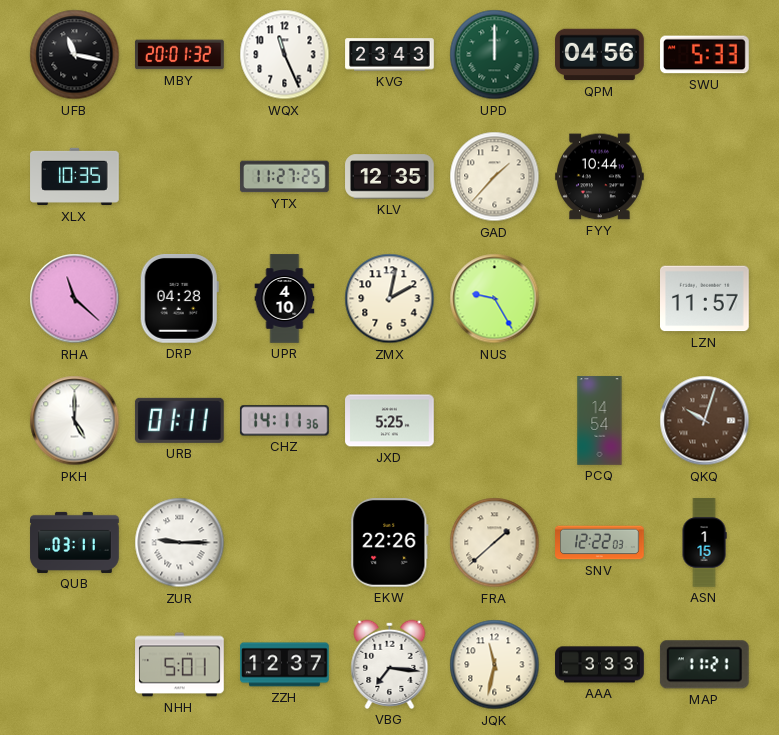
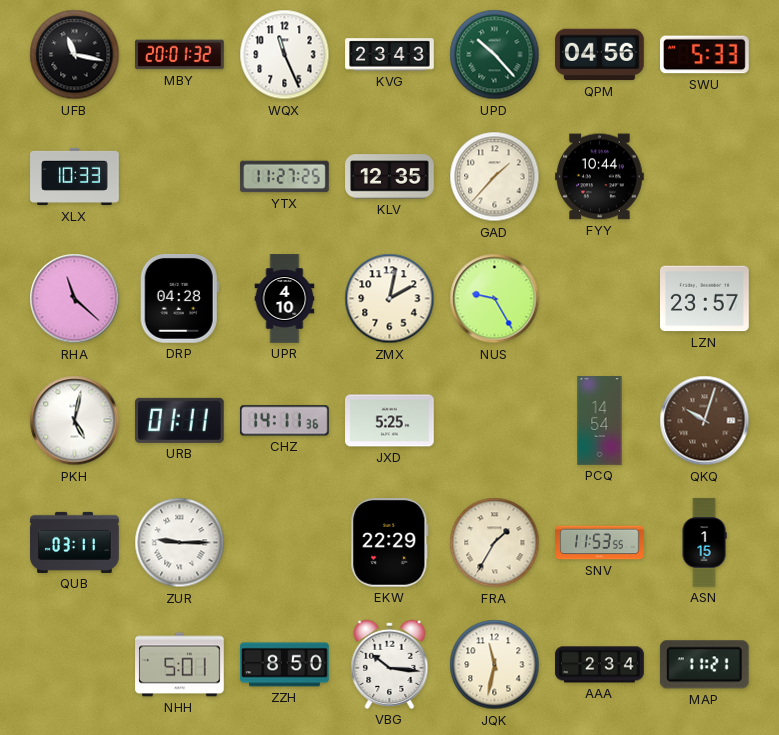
UPD: 12:00 -> 10:23 (495, 55)
XLX: 10:35 -> 10:33 (75, 177)
LZN: 11:57 -> 23:57 (705, 299)
PKH: 5:00 -> 5:02 (75, 421)
EKW: 22:26 -> 22:29 (390, 543)
FRA: 1:38 -> 1:35 (495, 543)
SNV: 12:22 -> 11:53 (600, 543)
ZZH: 12:37 -> 8:50 (285, 665)
VBG: 7:16 -> 10:16 (390, 664)
AAA: 3:33 -> 2:34 (600, 665)
